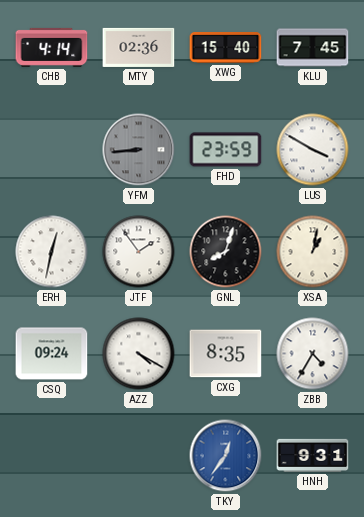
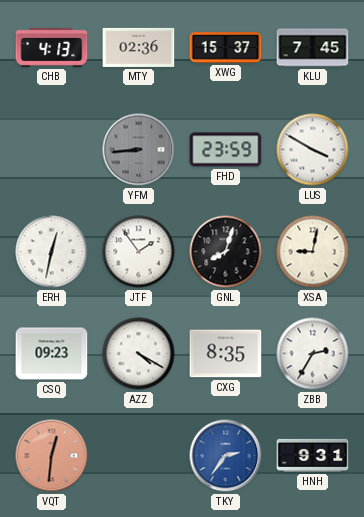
CHB: 4:14 -> 4:13 (52, 47)
XWG: 15:40 -> 15:37 (226, 48)
XSA: 1:02 -> 9:02 (313, 252)
CSQ: 09:24 -> 09:23 (52, 354)
ZBB: 4:35 -> 2:35 (313, 354)
VQT: none -> 12:31 (52, 456)
TKY: 12:36 -> 2:36 (226, 456)
